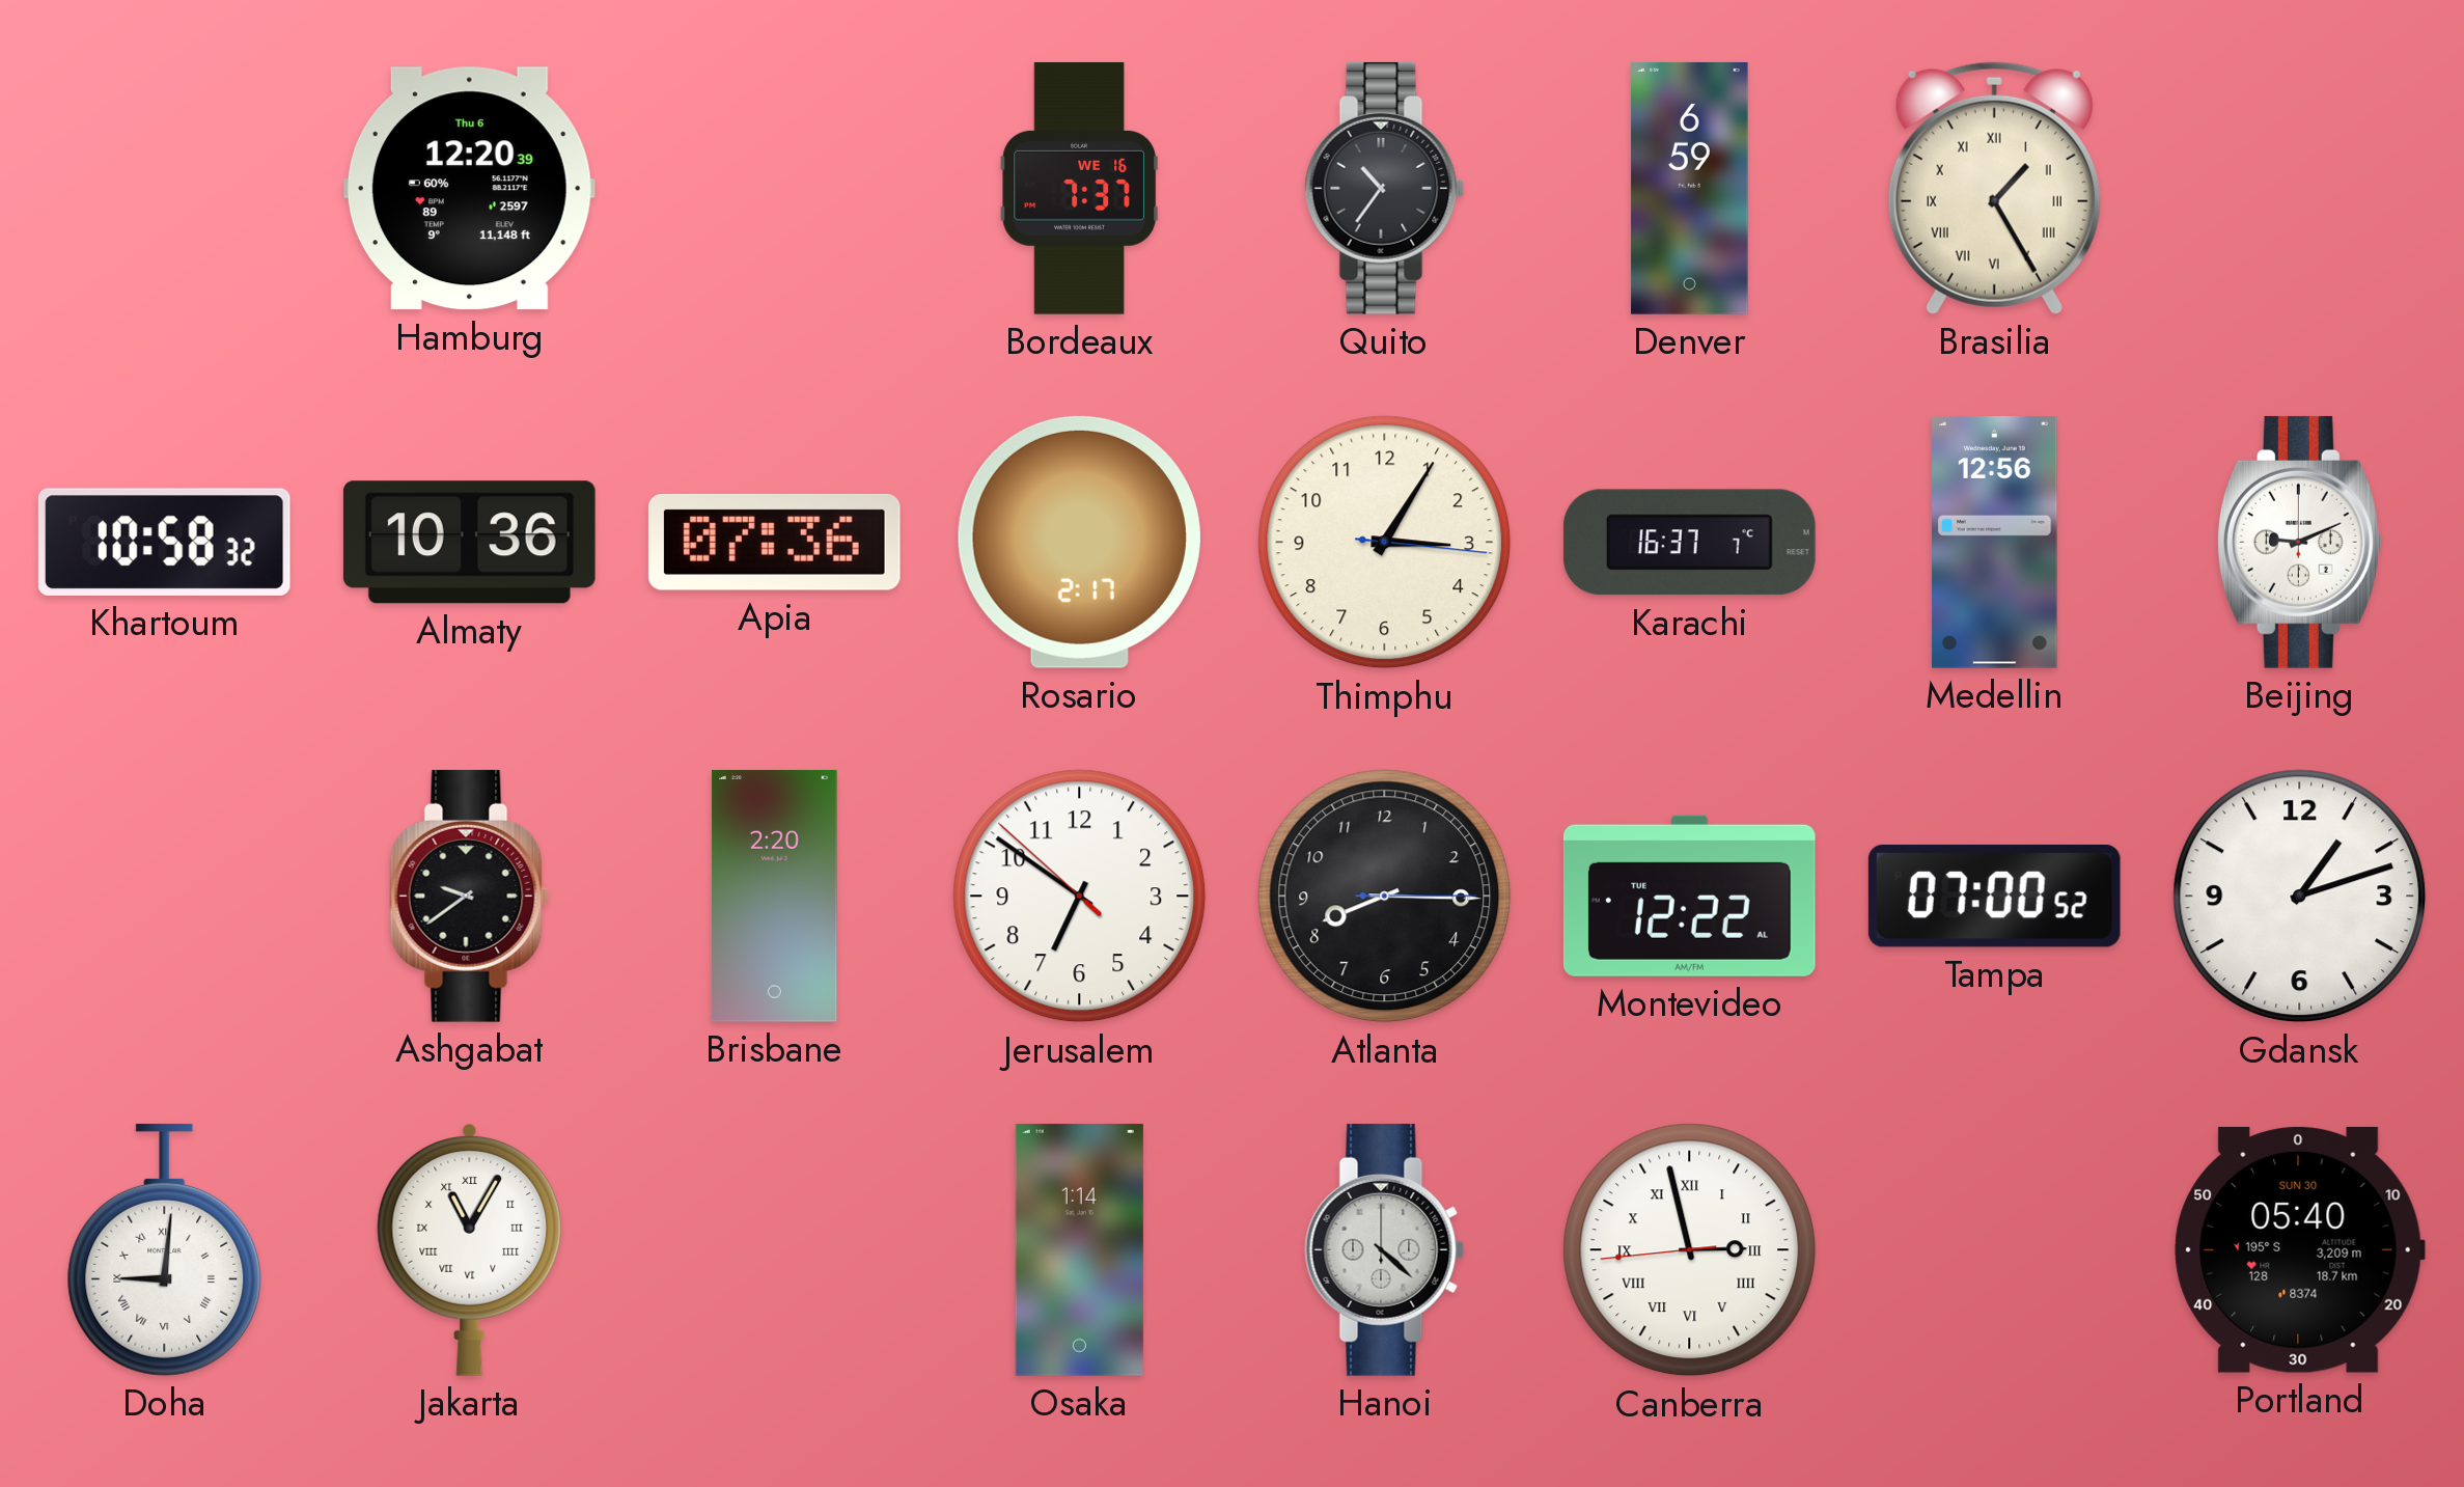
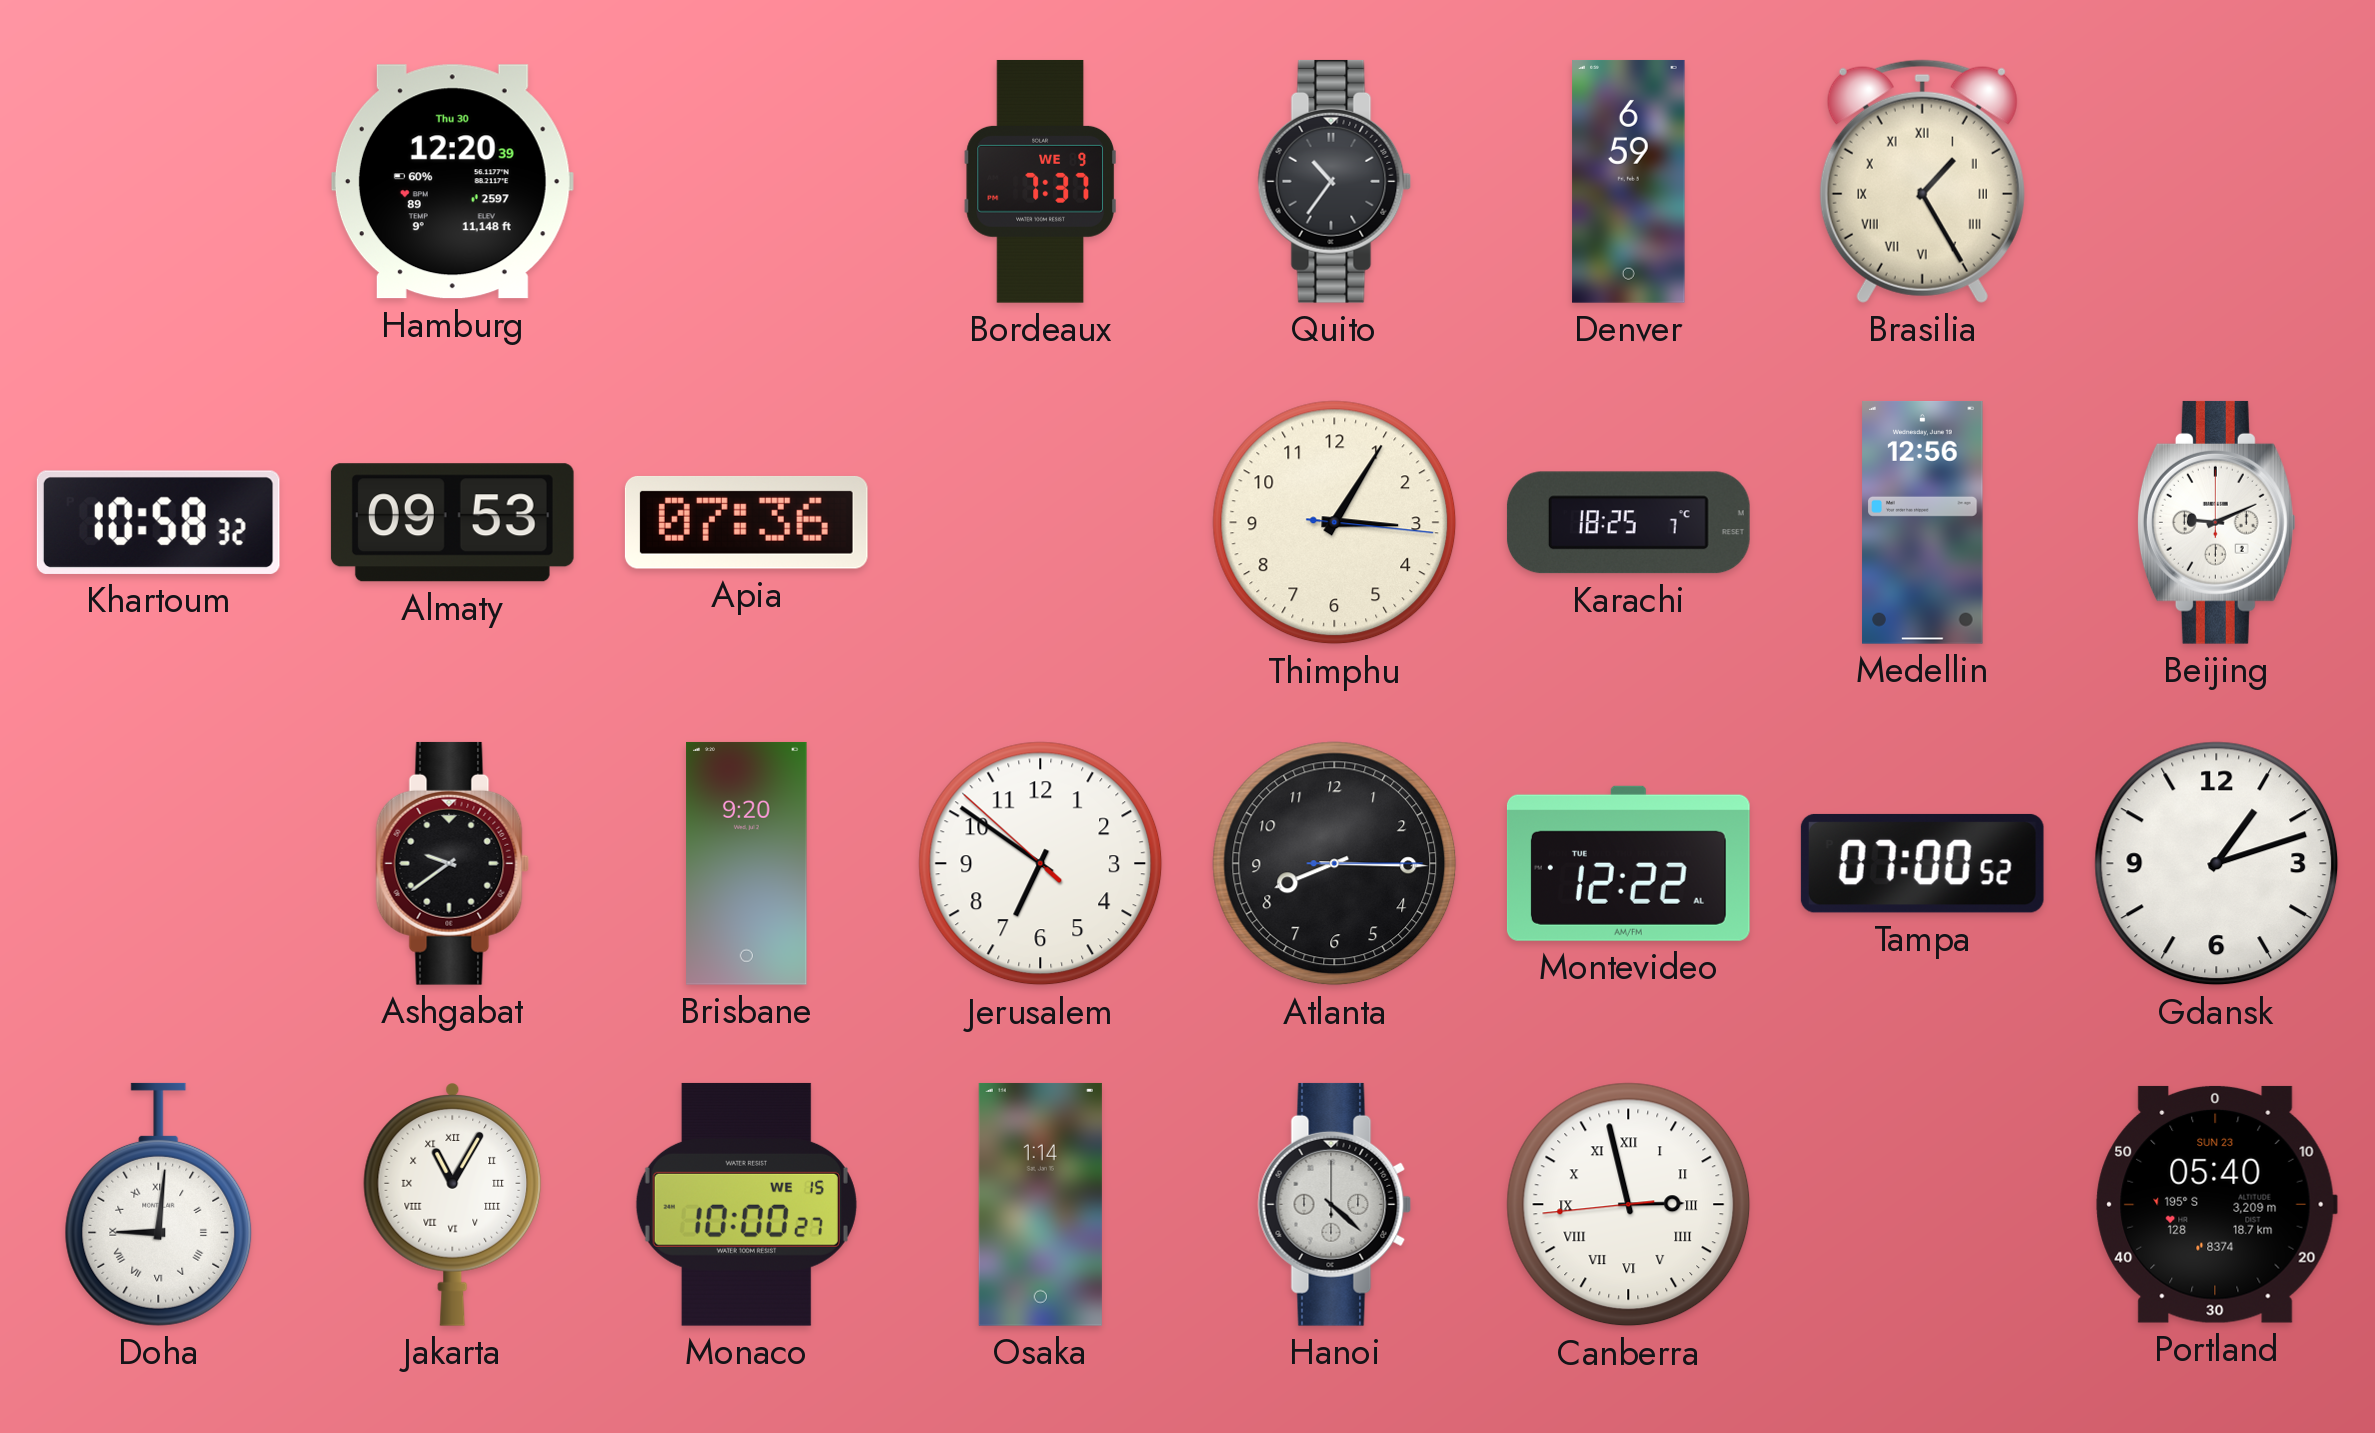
Hamburg date: Thu 6 -> Thu 30 (452, 182)
Bordeaux date: WE 16 -> WE 9 (1040, 181)
Almaty: 10:36 -> 09:53 (452, 523)
Rosario: 2:17 -> none (1079, 542)
Karachi: 16:37 -> 18:25 (1628, 523)
Brisbane: 2:20 -> 9:20 (747, 863)
Monaco: none -> 10:00 (746, 1204)
Portland date: SUN 30 -> SUN 23 (2216, 1204)
